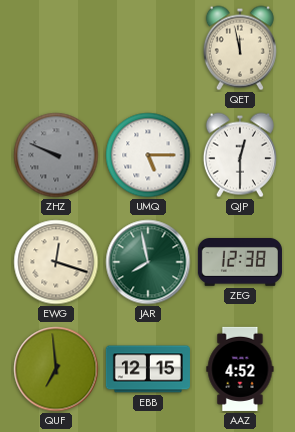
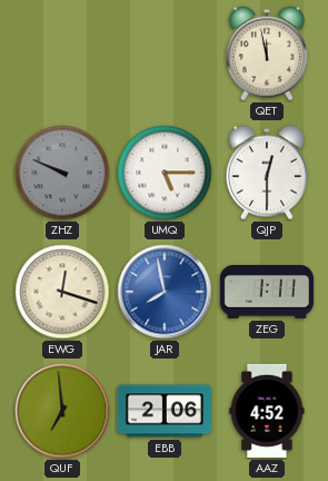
JAR dial: green -> blue (165, 292)
ZEG: 12:38 -> 1:11 (267, 293)
EBB: 12:15 -> 2:06 (165, 411)
